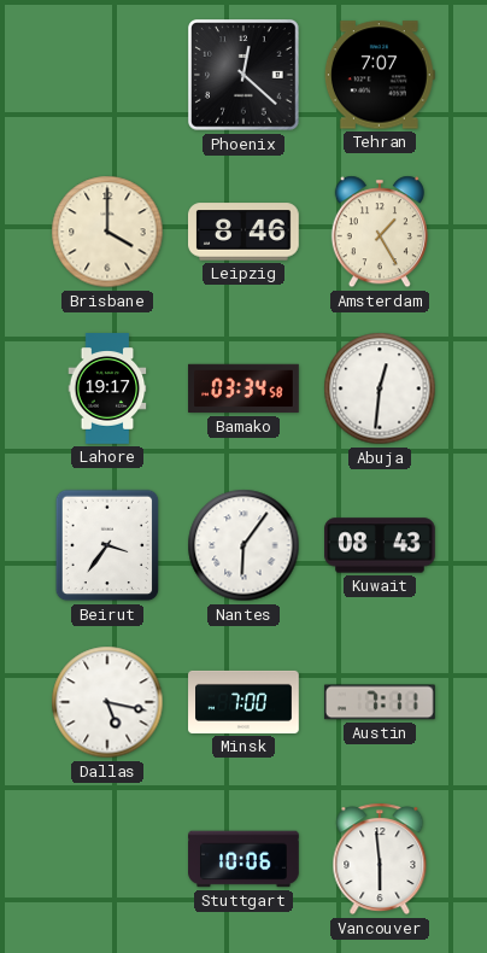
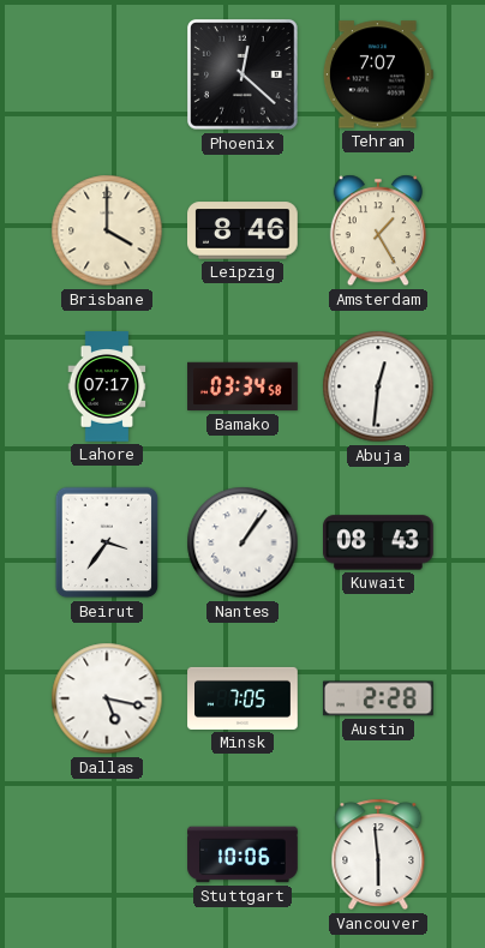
Lahore: 19:17 -> 07:17 (107, 386)
Nantes: 6:06 -> 1:06 (242, 542)
Minsk: 7:00 -> 7:05 (242, 698)
Austin: 7:11 -> 2:28 (378, 698)
